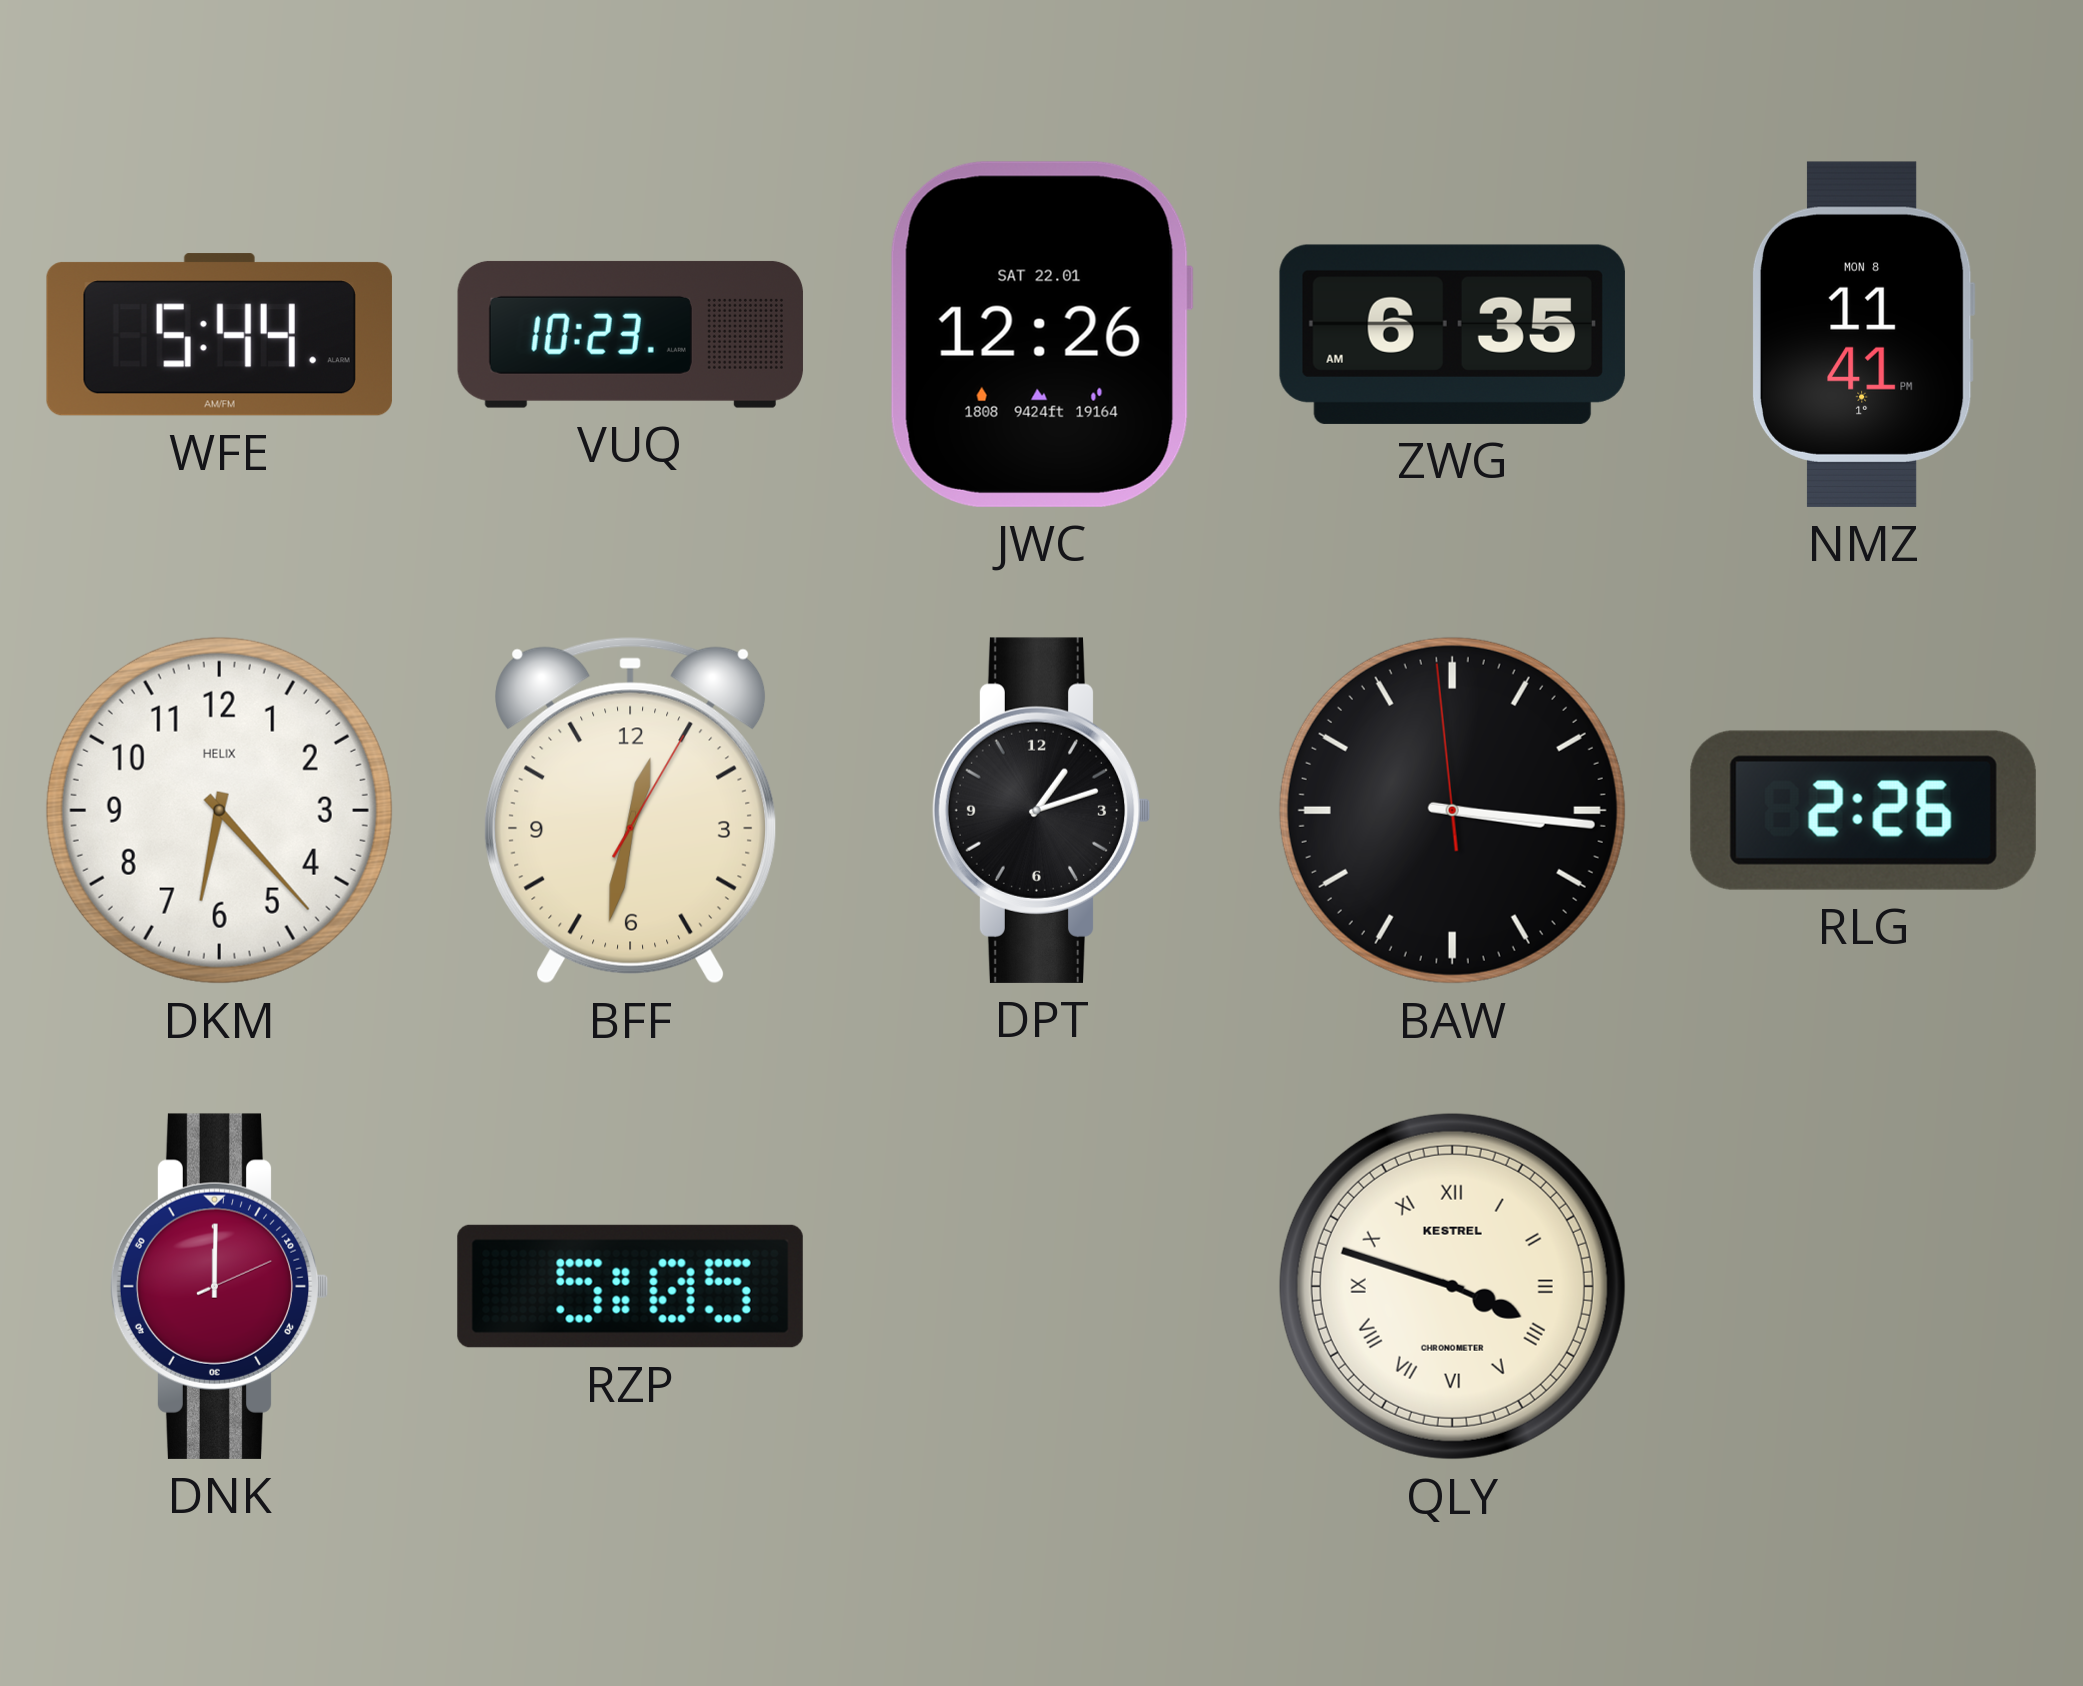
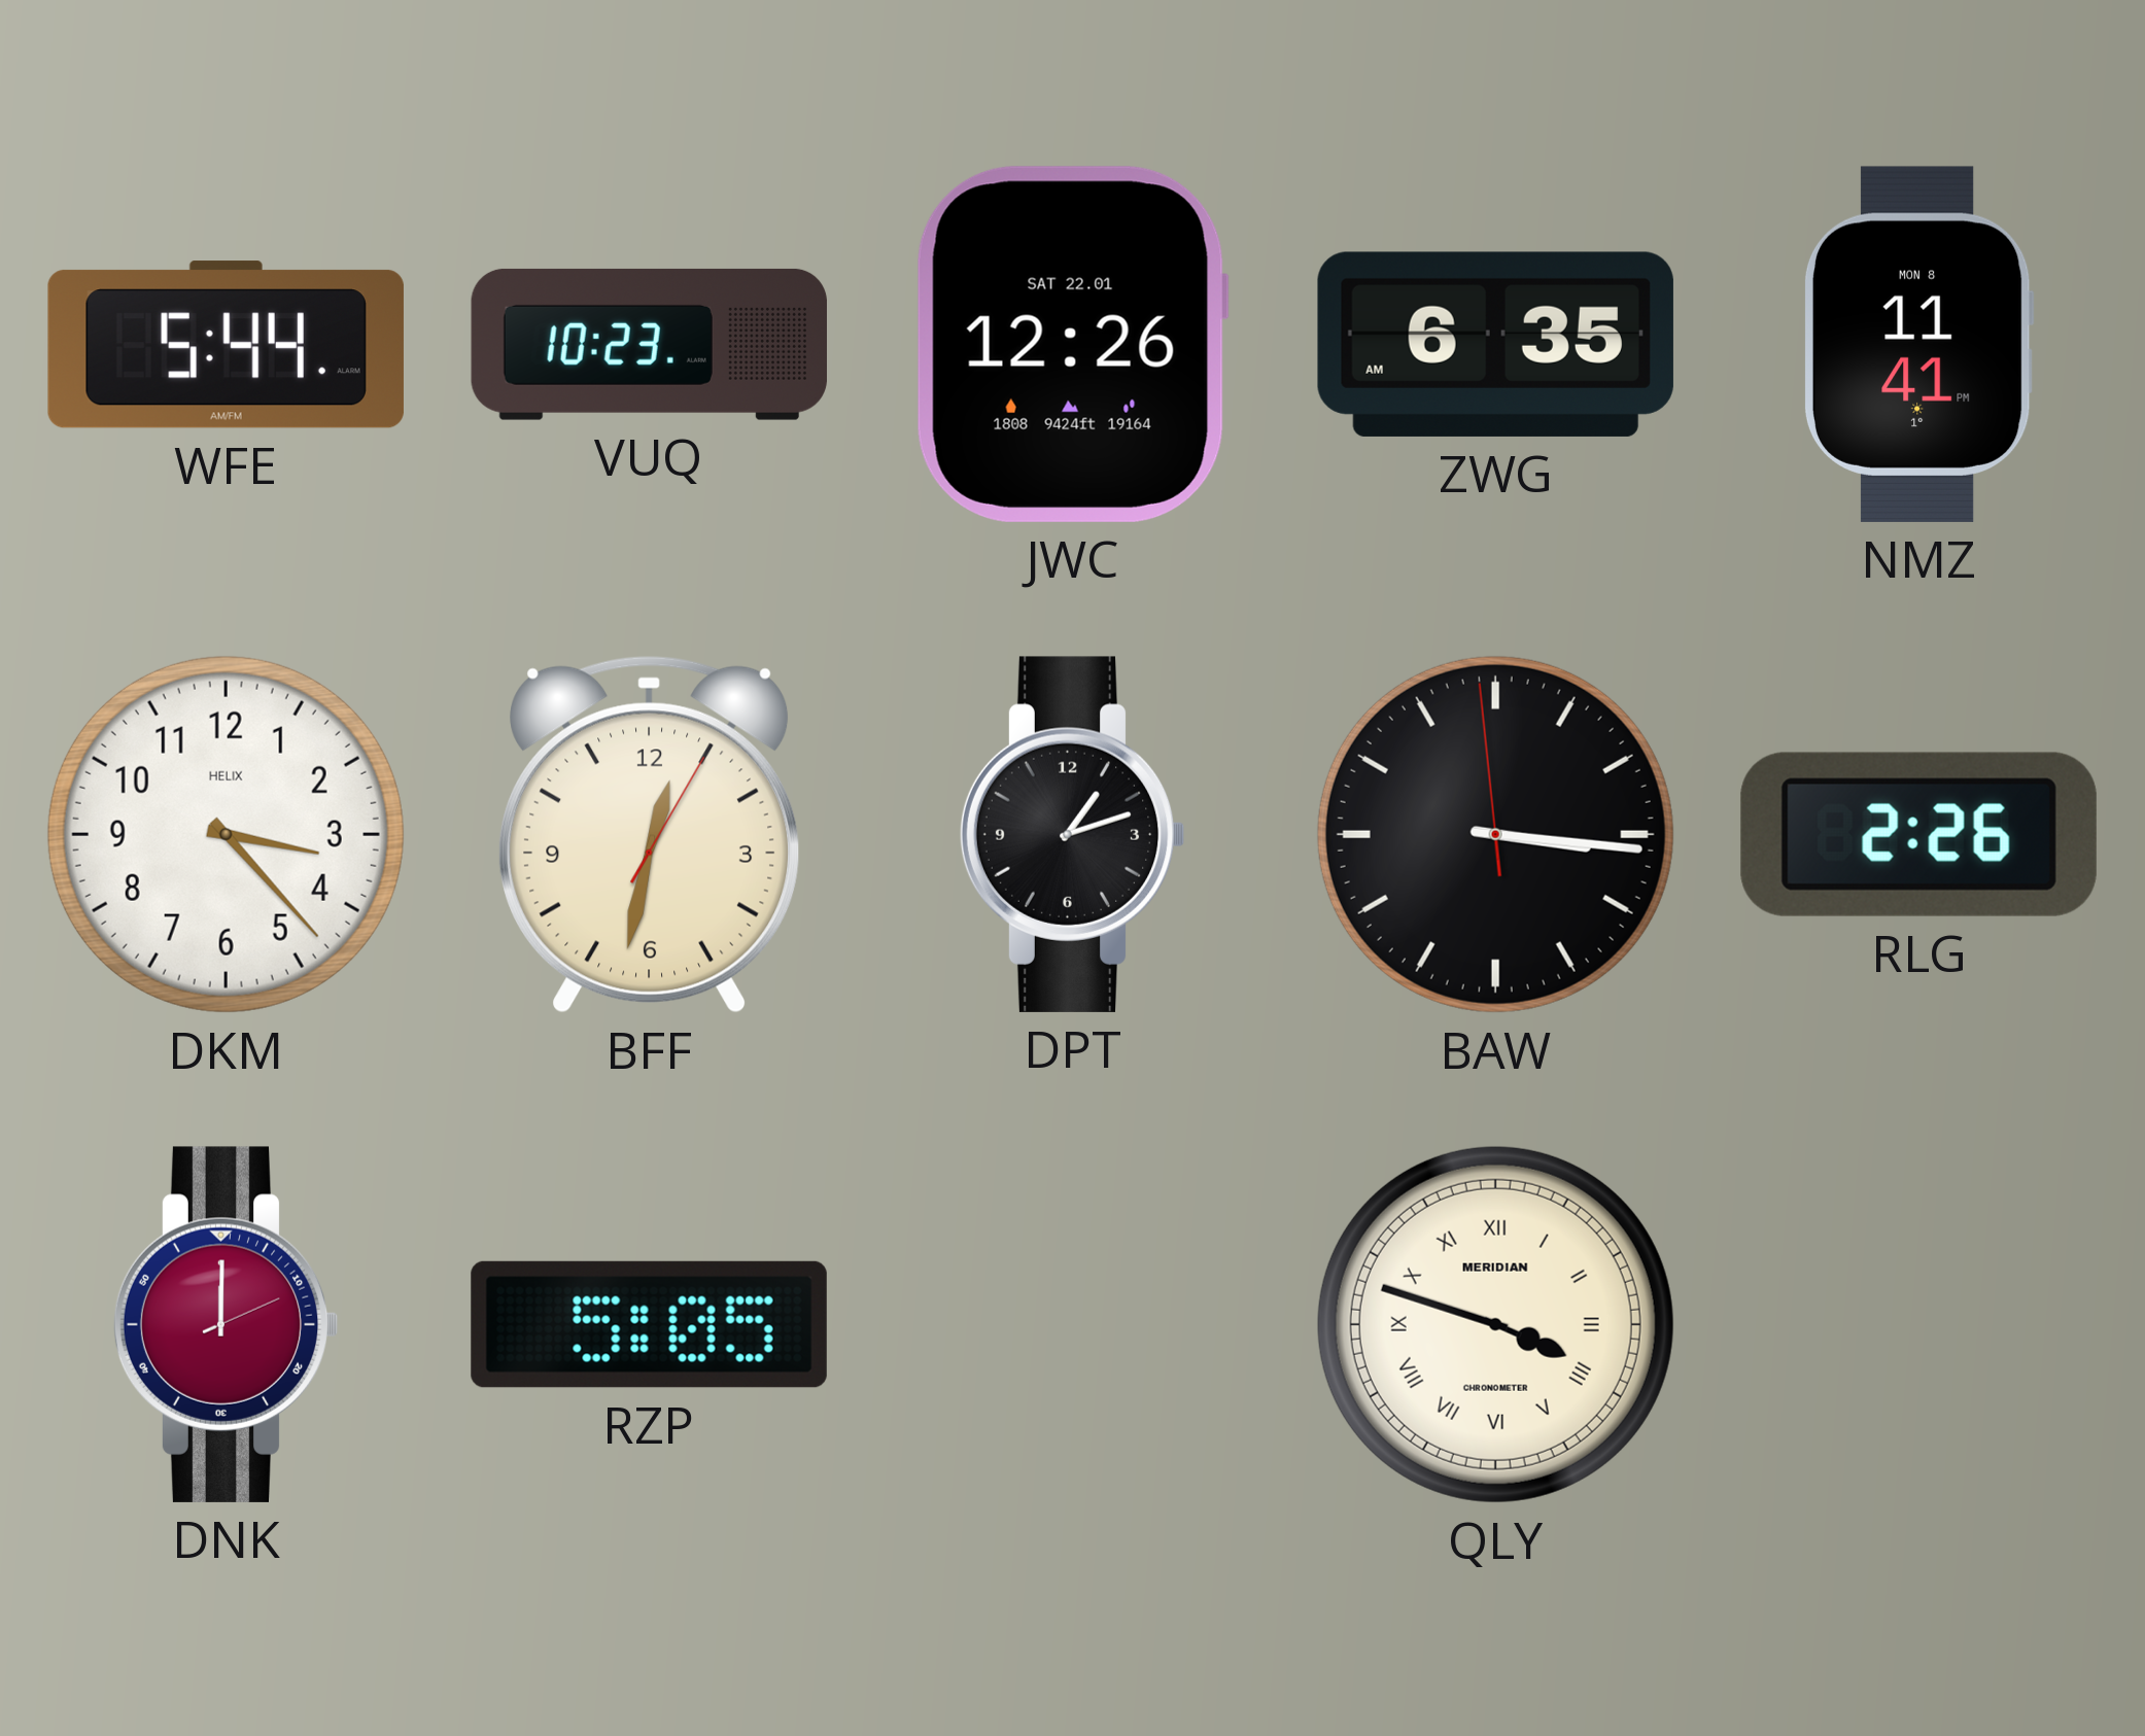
DKM: 6:23 -> 3:23 (226, 834)
QLY brand: KESTREL -> MERIDIAN (1495, 1324)
